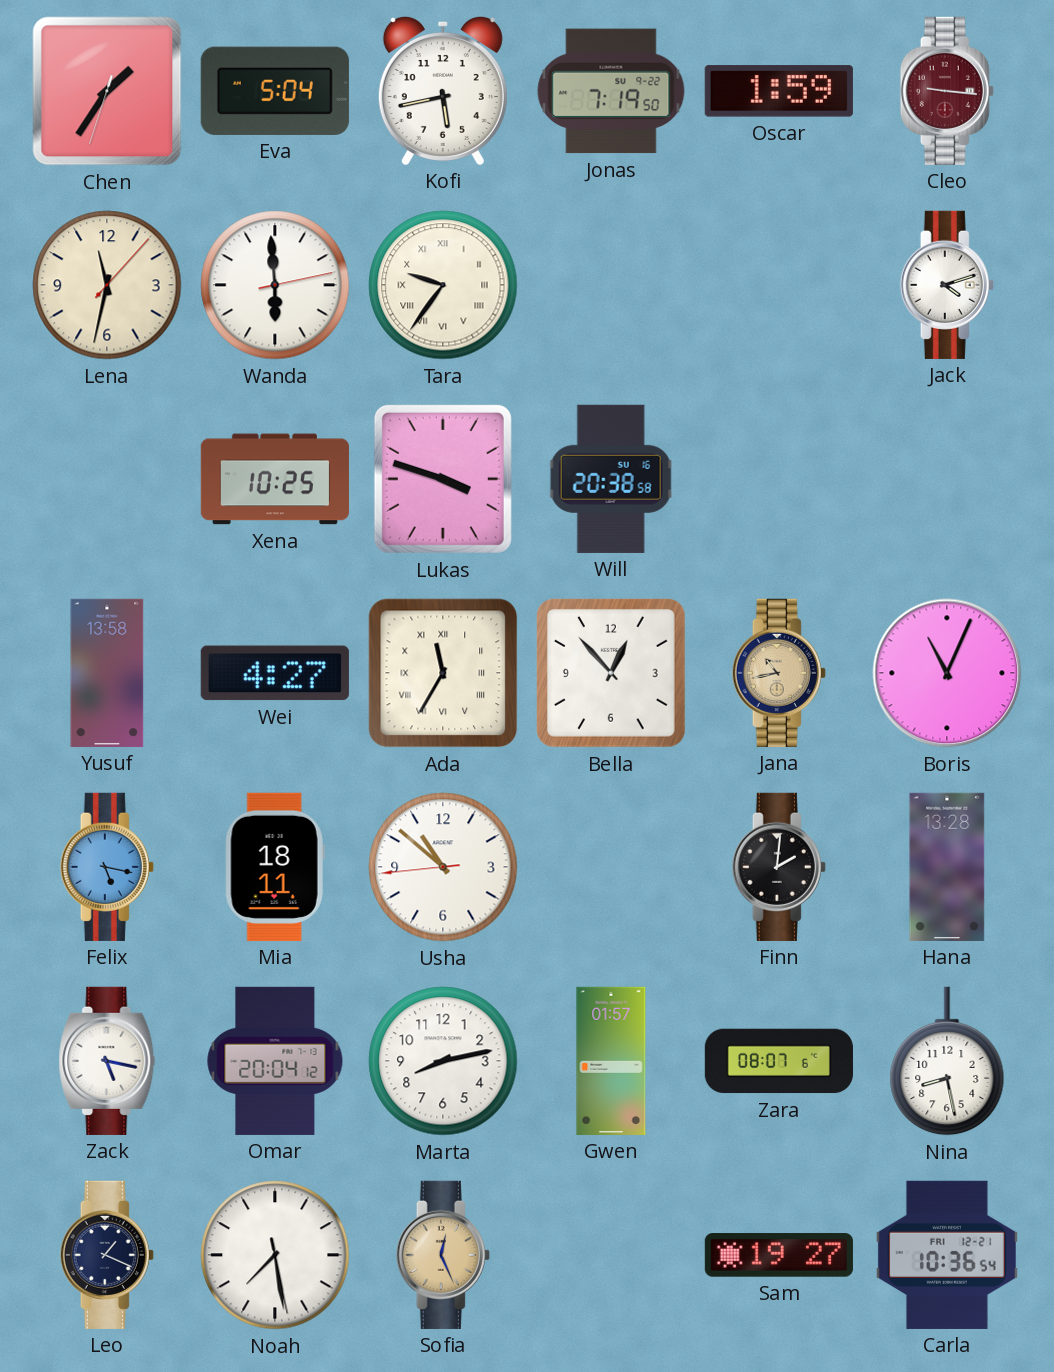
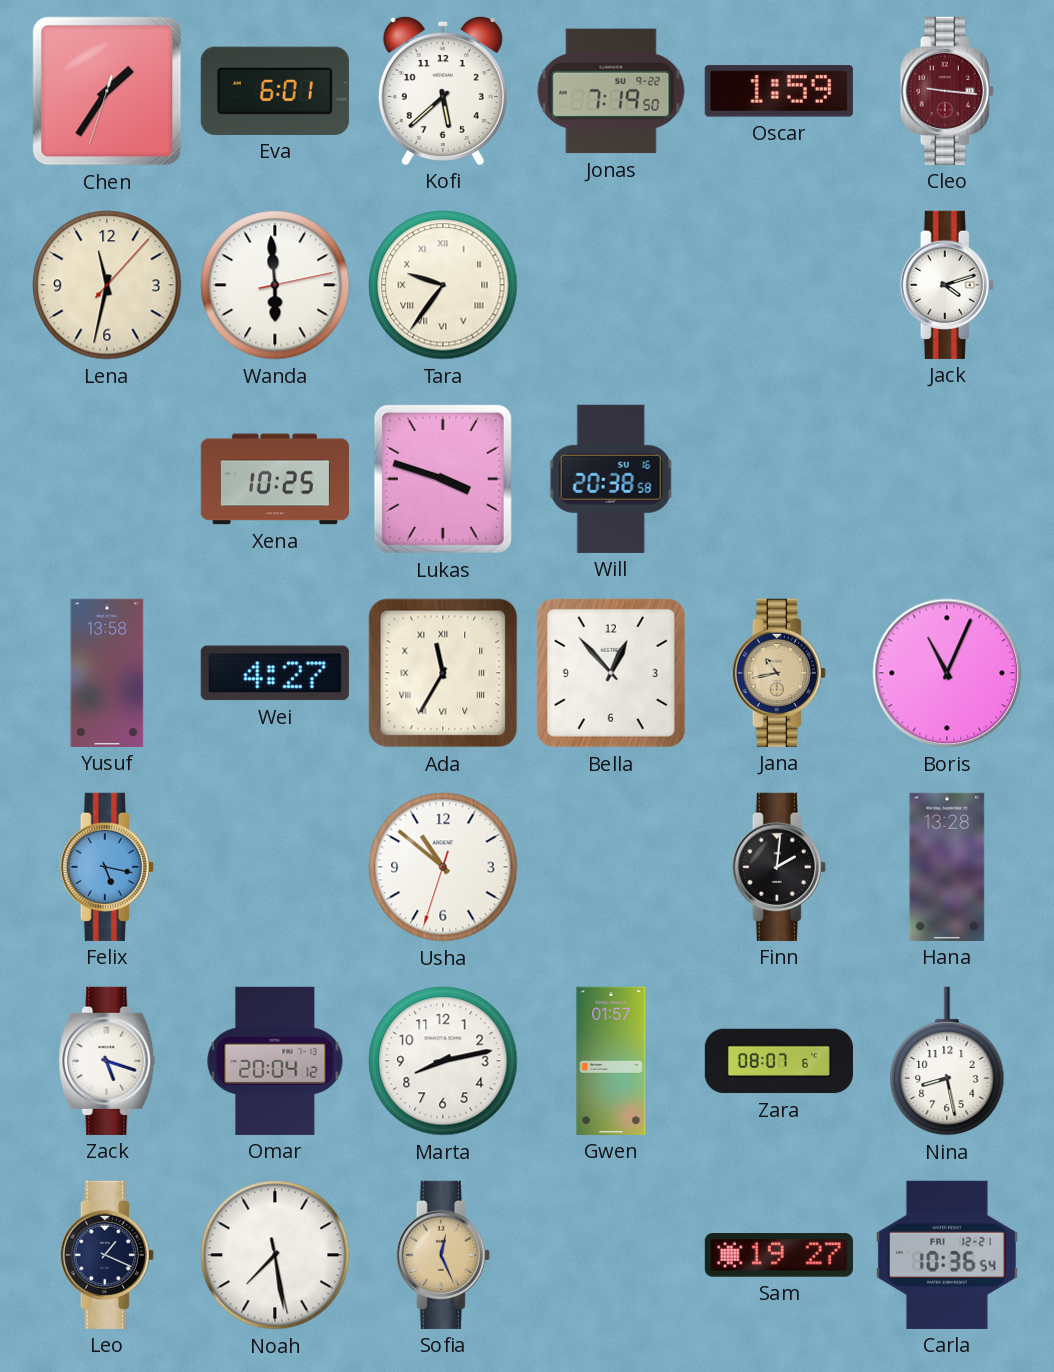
Eva: 5:04 -> 6:01 (275, 91)
Kofi: 5:43 -> 5:38 (443, 90)
Mia: 18:11 -> none (275, 867)
Usha: 10:51:44 -> 10:51:33 (443, 867)
Zack: 5:17 -> 5:18 (107, 1061)
